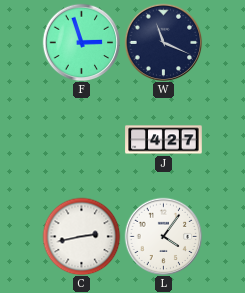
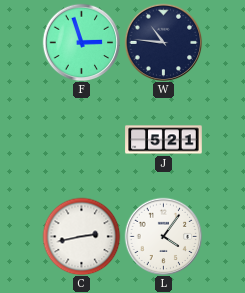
W: 11:19 -> 10:46 (163, 42)
J: 4:27 -> 5:21 (164, 140)
